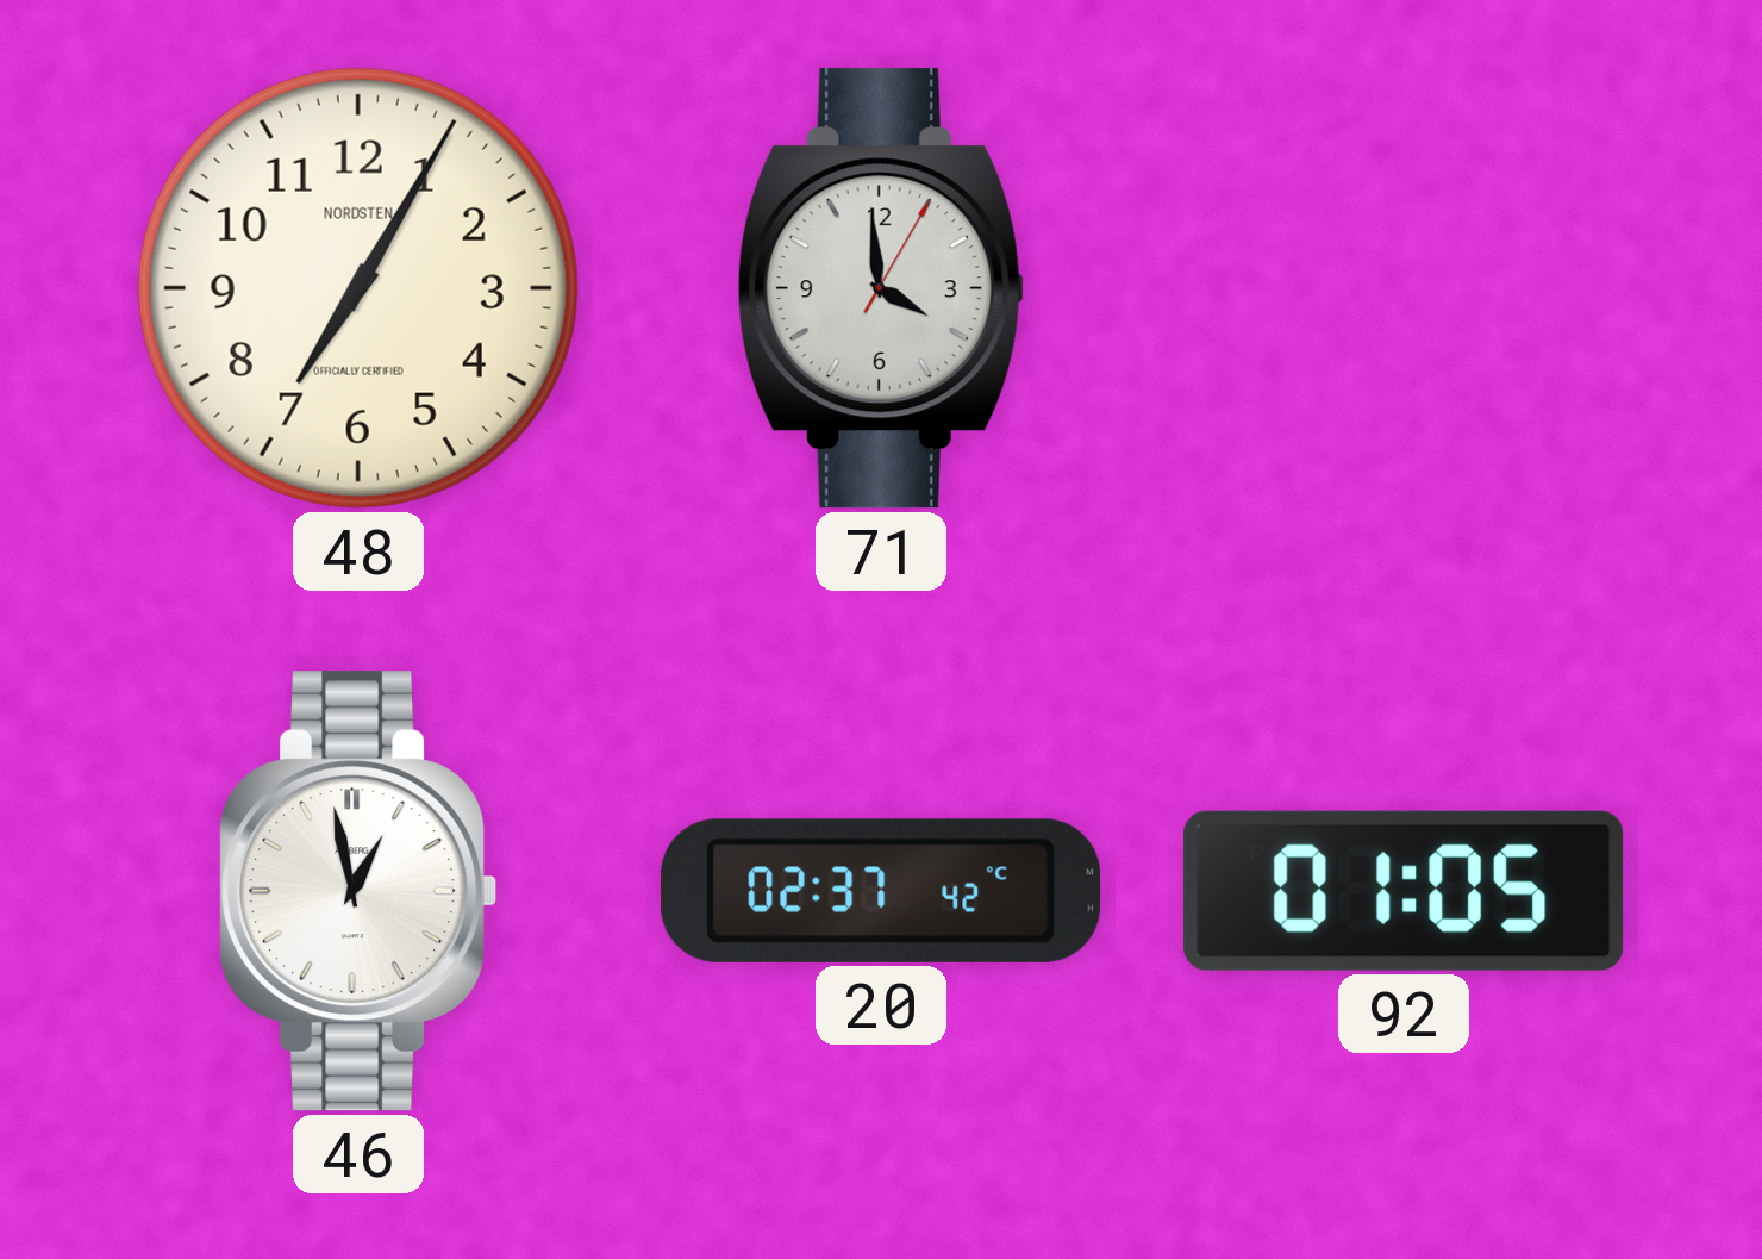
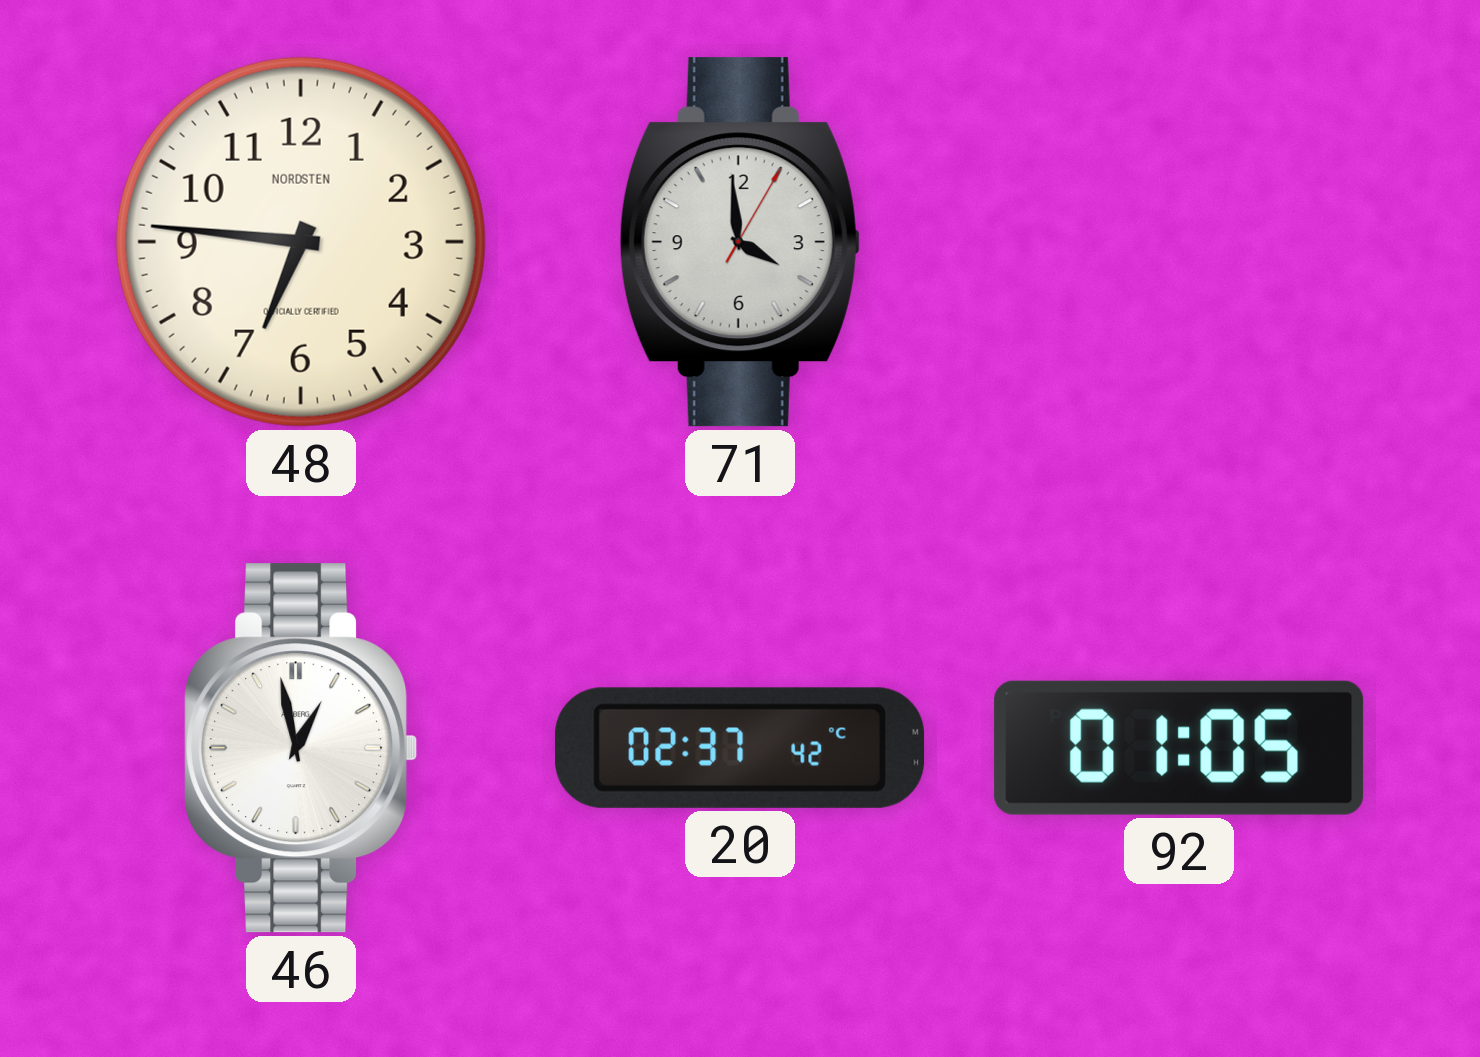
48: 7:05 -> 6:46 (301, 242)
